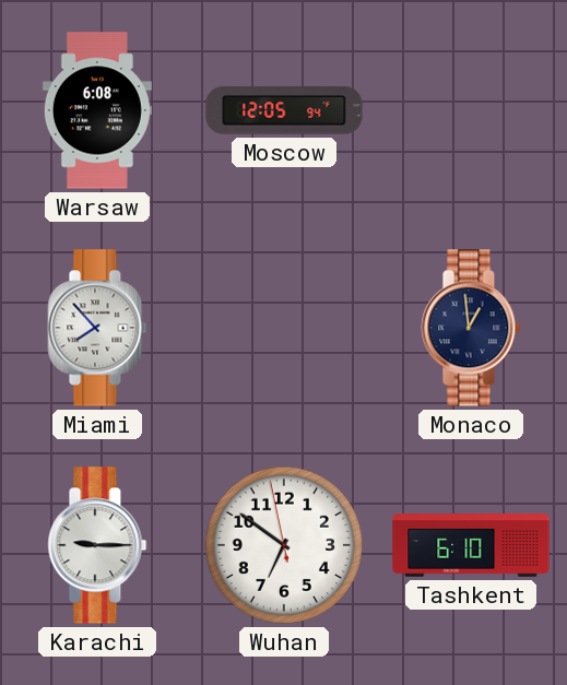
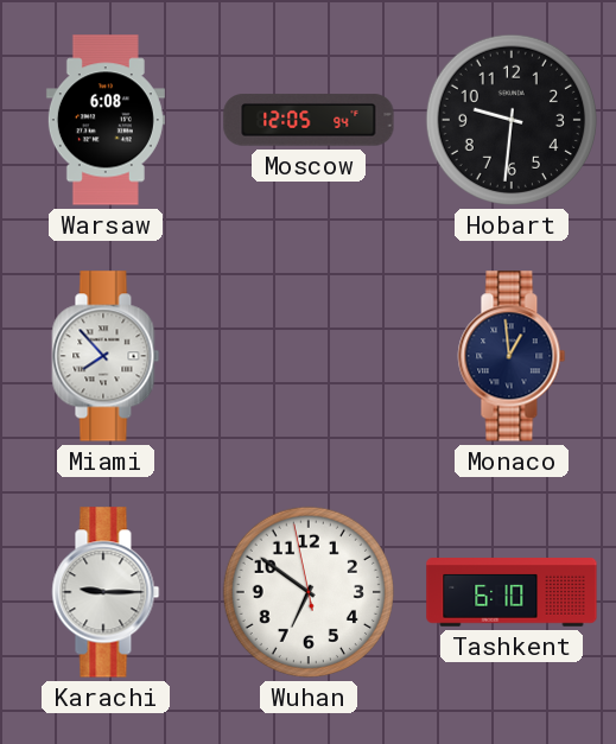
Hobart: none -> 9:31 (512, 120)
